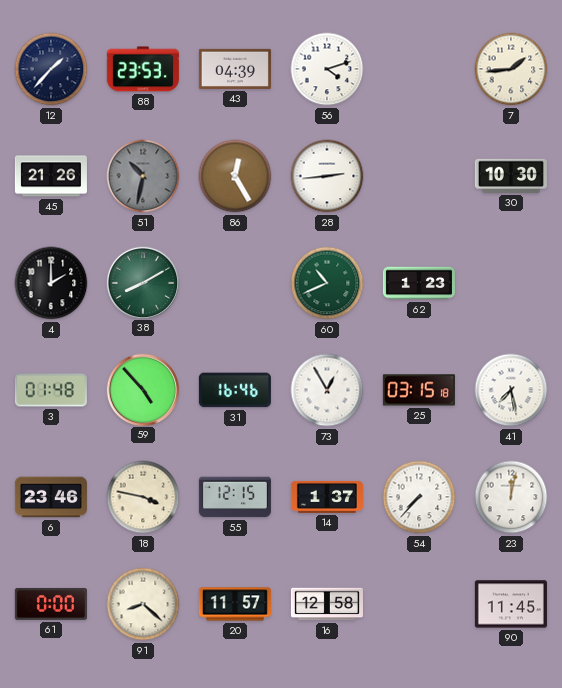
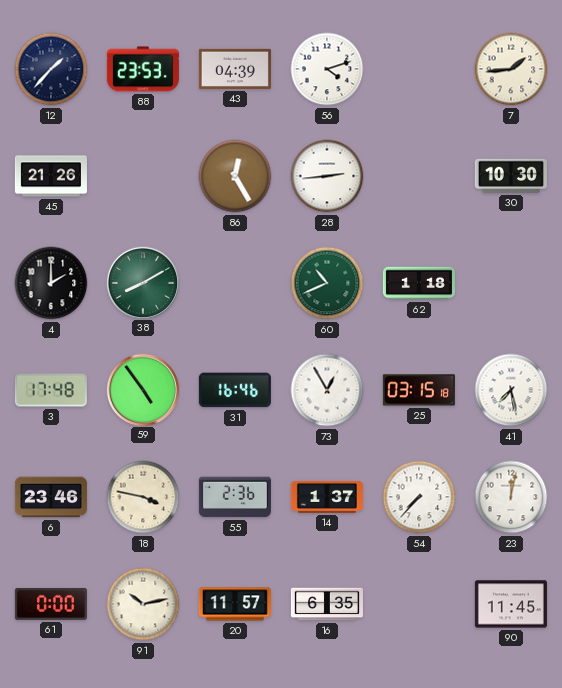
51: 10:32 -> none (143, 176)
62: 1:23 -> 1:18 (419, 283)
3: 01:48 -> 17:48 (51, 390)
59: 4:53 -> 4:54 (142, 389)
55: 12:15 -> 2:36 (235, 497)
91: 8:22 -> 10:13 (143, 604)
16: 12:58 -> 6:35 (327, 604)
